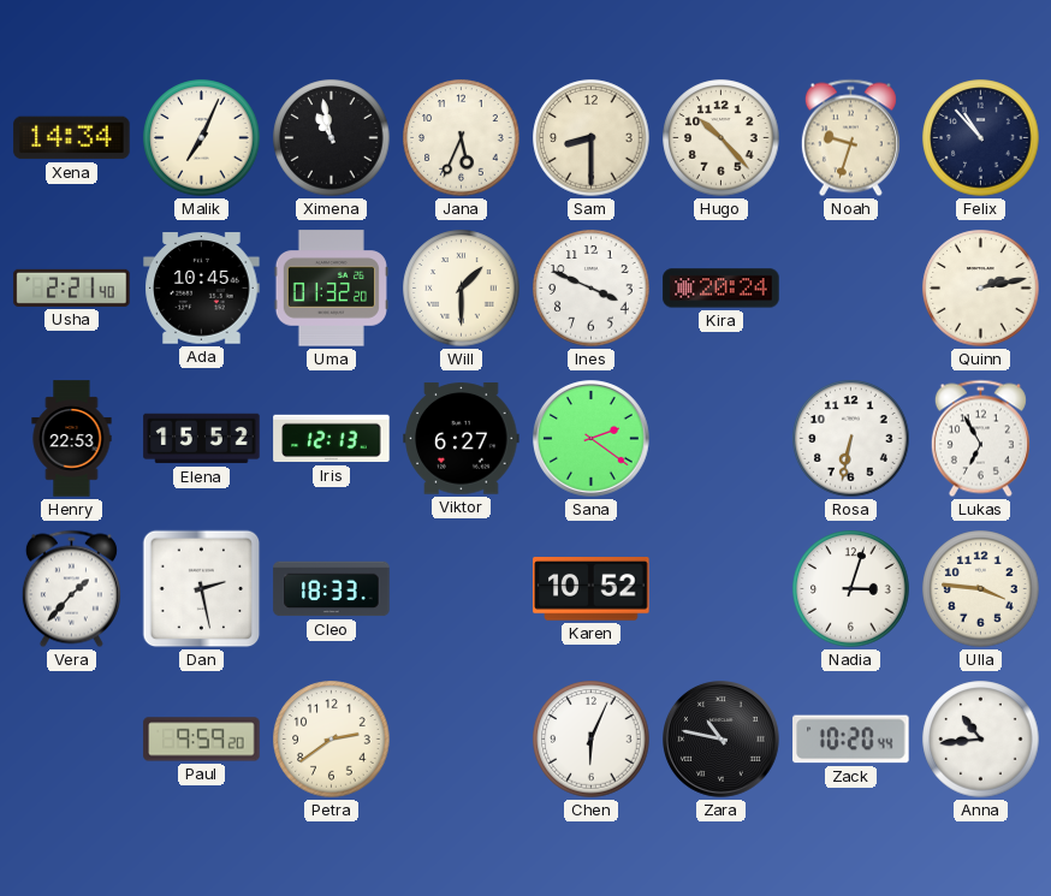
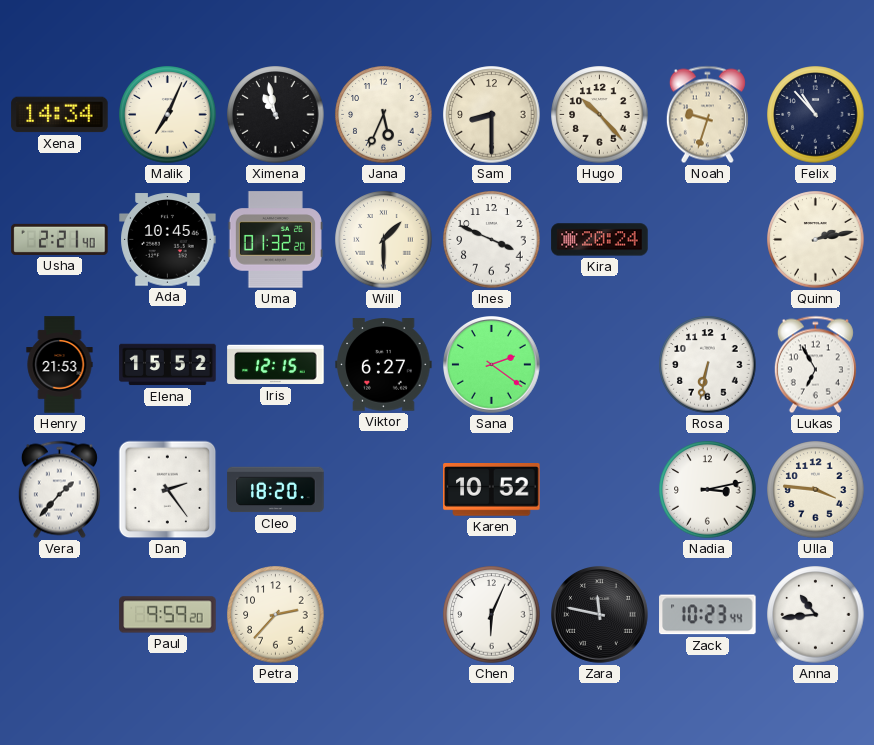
Henry: 22:53 -> 21:53 (60, 365)
Iris: 12:13 -> 12:15 (276, 365)
Dan: 2:28 -> 2:24 (168, 490)
Cleo: 18:33 -> 18:20 (276, 490)
Nadia: 3:03 -> 3:13 (708, 490)
Petra: 2:39 -> 2:37 (276, 615)
Zara: 10:47 -> 11:47 (600, 615)
Zack: 10:20 -> 10:23 (708, 615)
